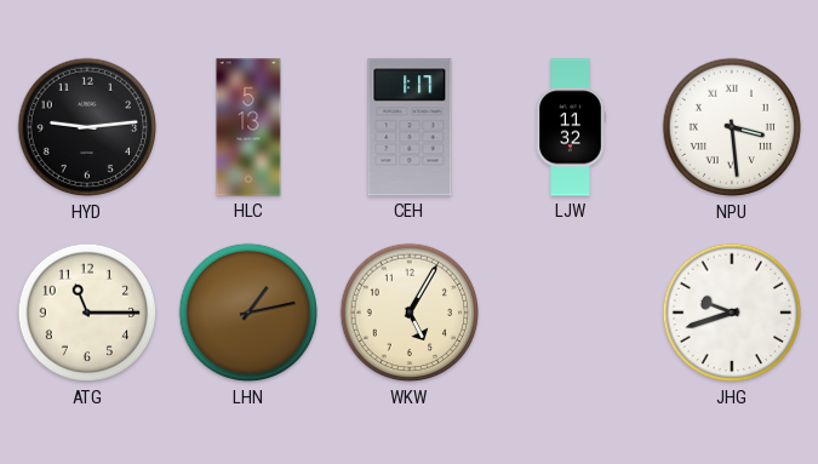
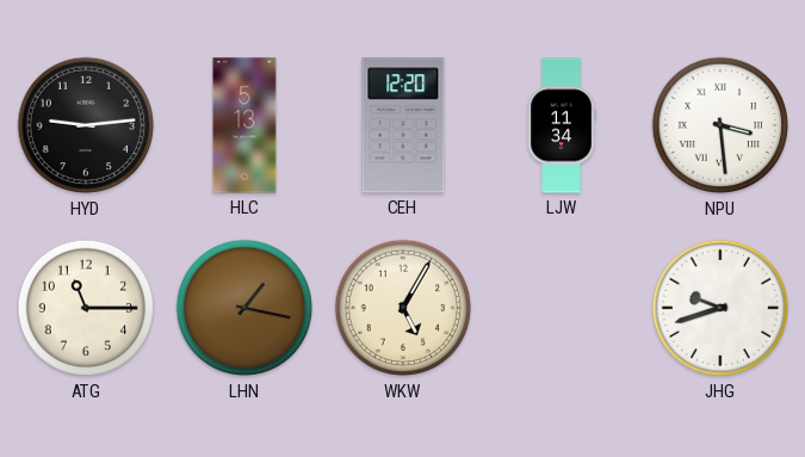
CEH: 1:17 -> 12:20 (403, 125)
LJW: 11:32 -> 11:34 (562, 125)
LHN: 1:13 -> 1:17 (244, 308)
